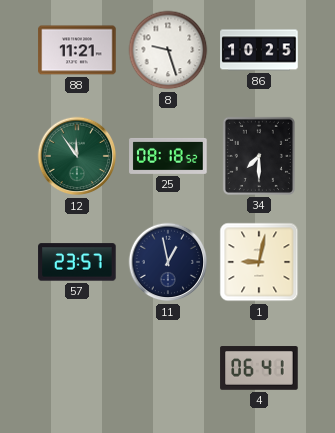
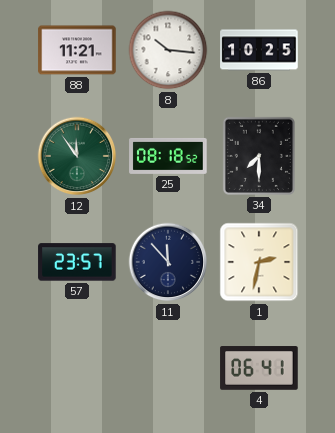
8: 9:27 -> 10:16 (168, 50)
11: 12:58 -> 11:53 (168, 262)
1: 9:02 -> 2:32 (259, 262)
